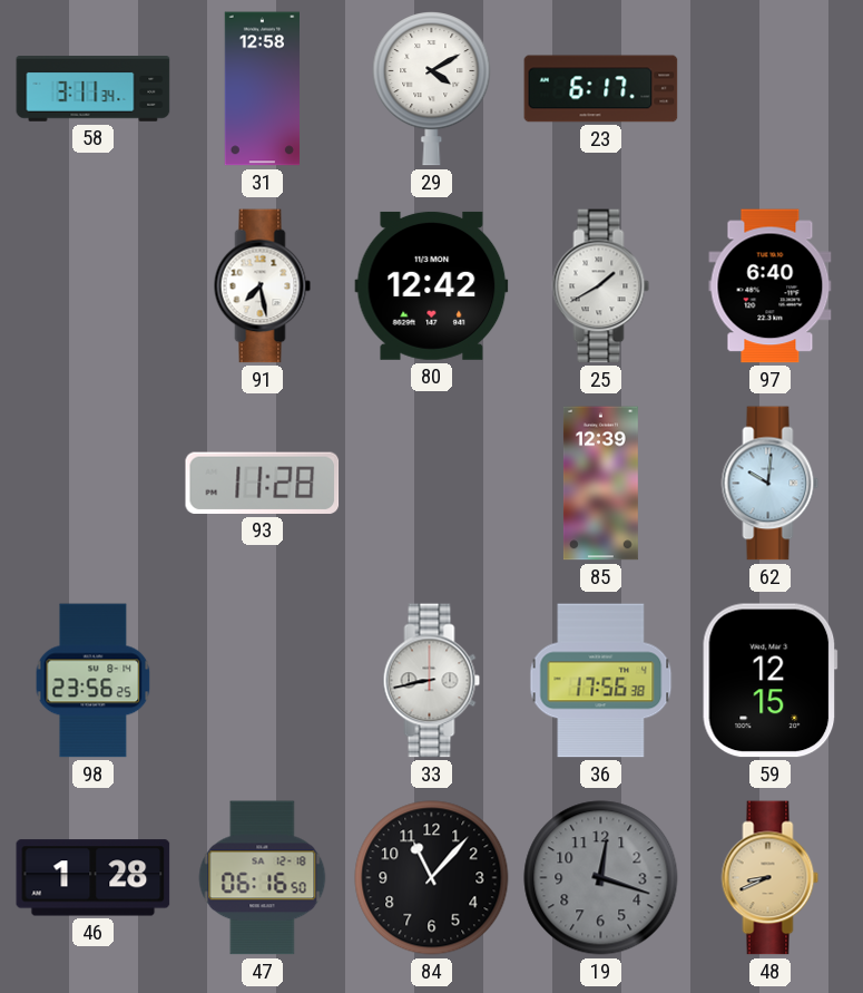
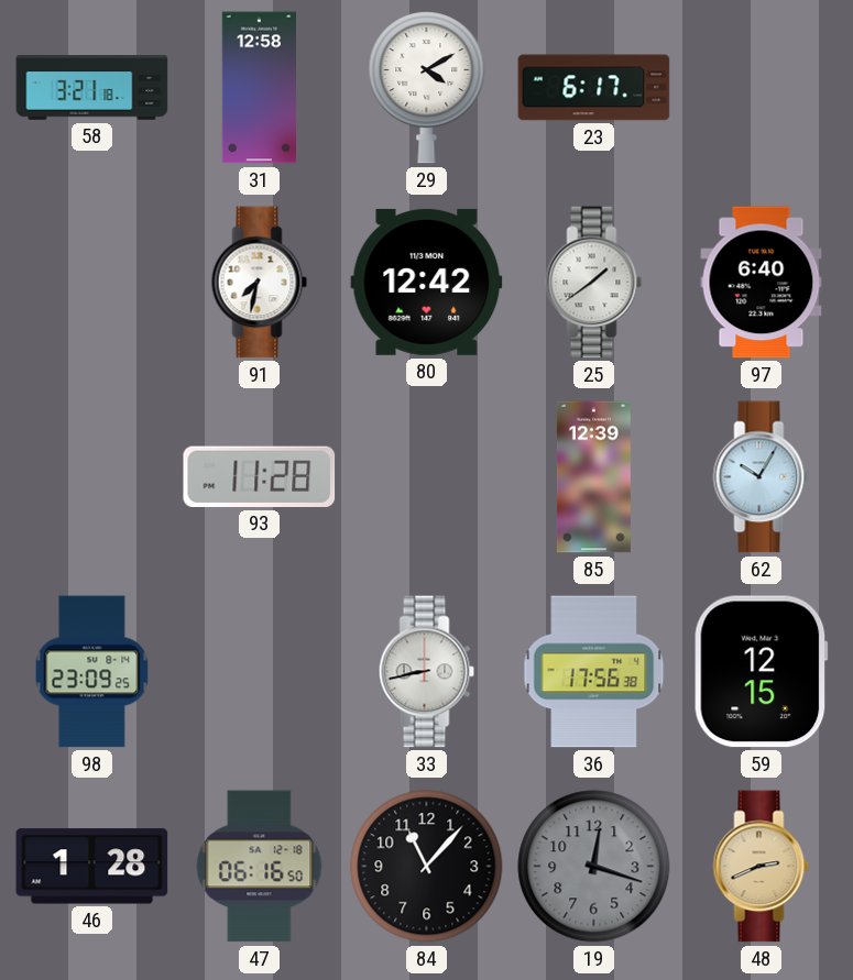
58: 3:11 -> 3:21 (92, 88)
91: 7:28 -> 7:32 (260, 283)
25: 1:40 -> 1:39 (594, 283)
62: 10:01 -> 10:05 (762, 477)
98: 23:56 -> 23:09 (92, 672)
48: 8:41 -> 2:41 (762, 867)
